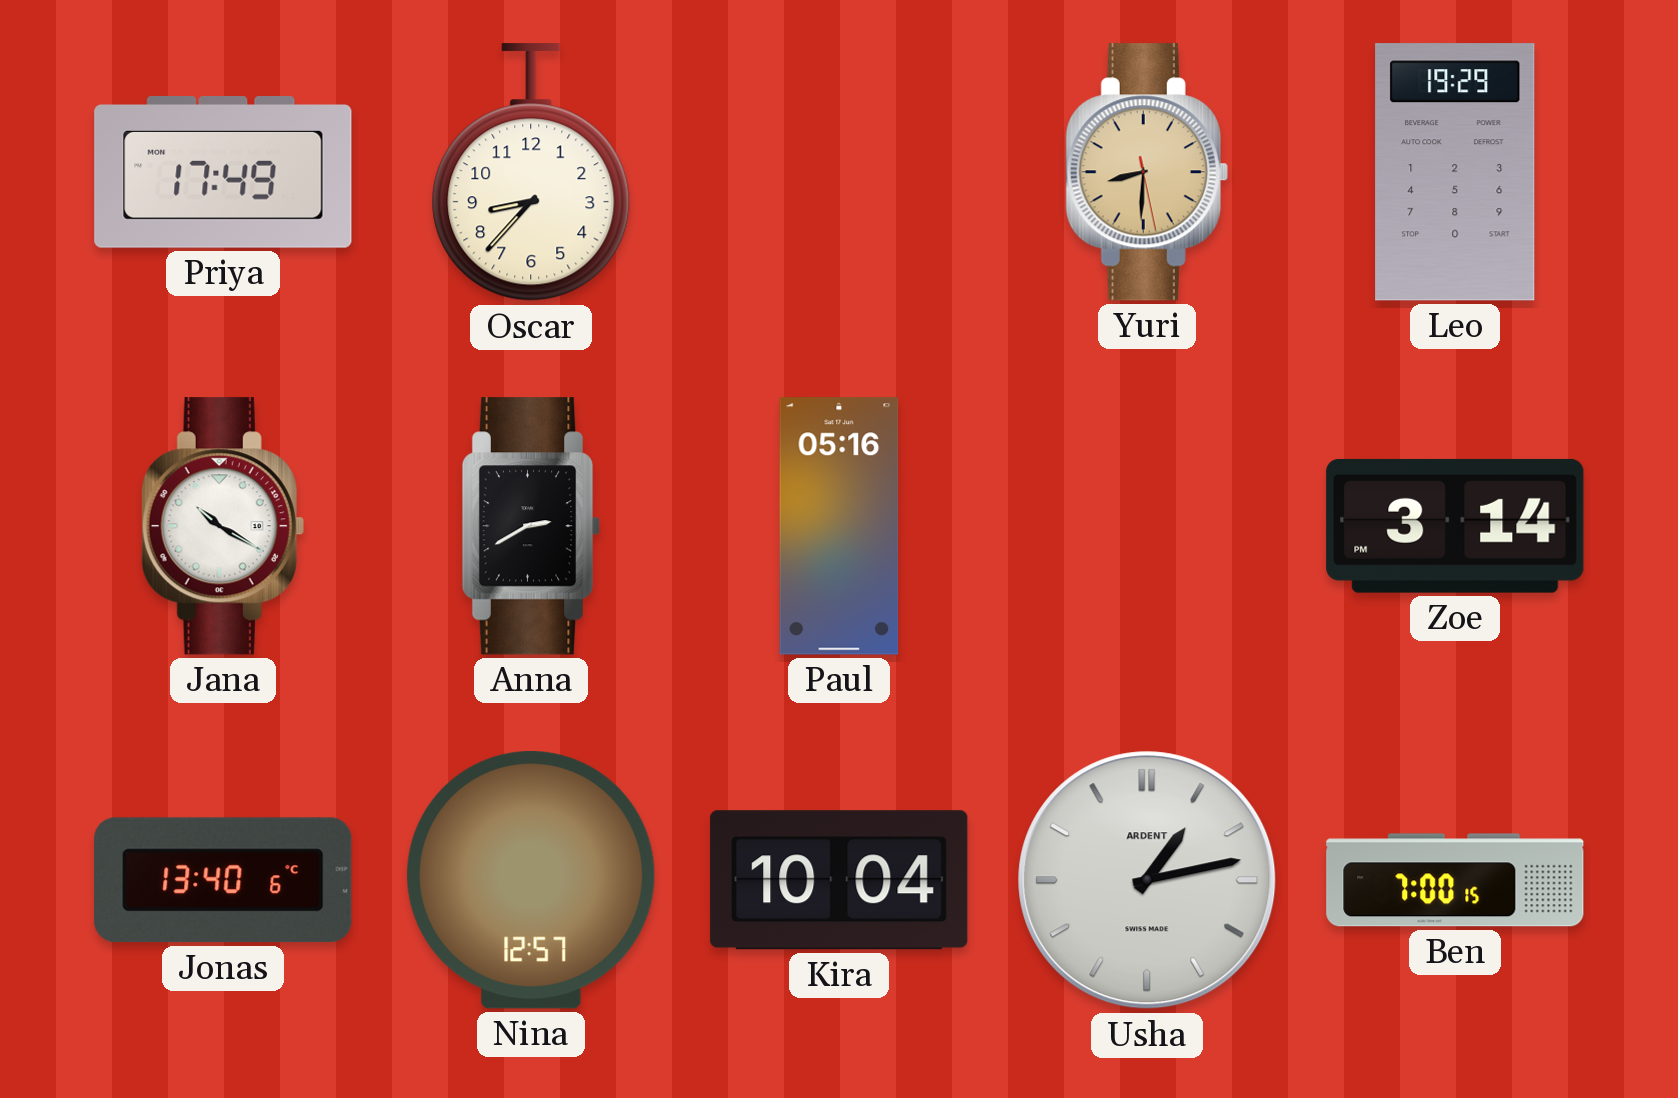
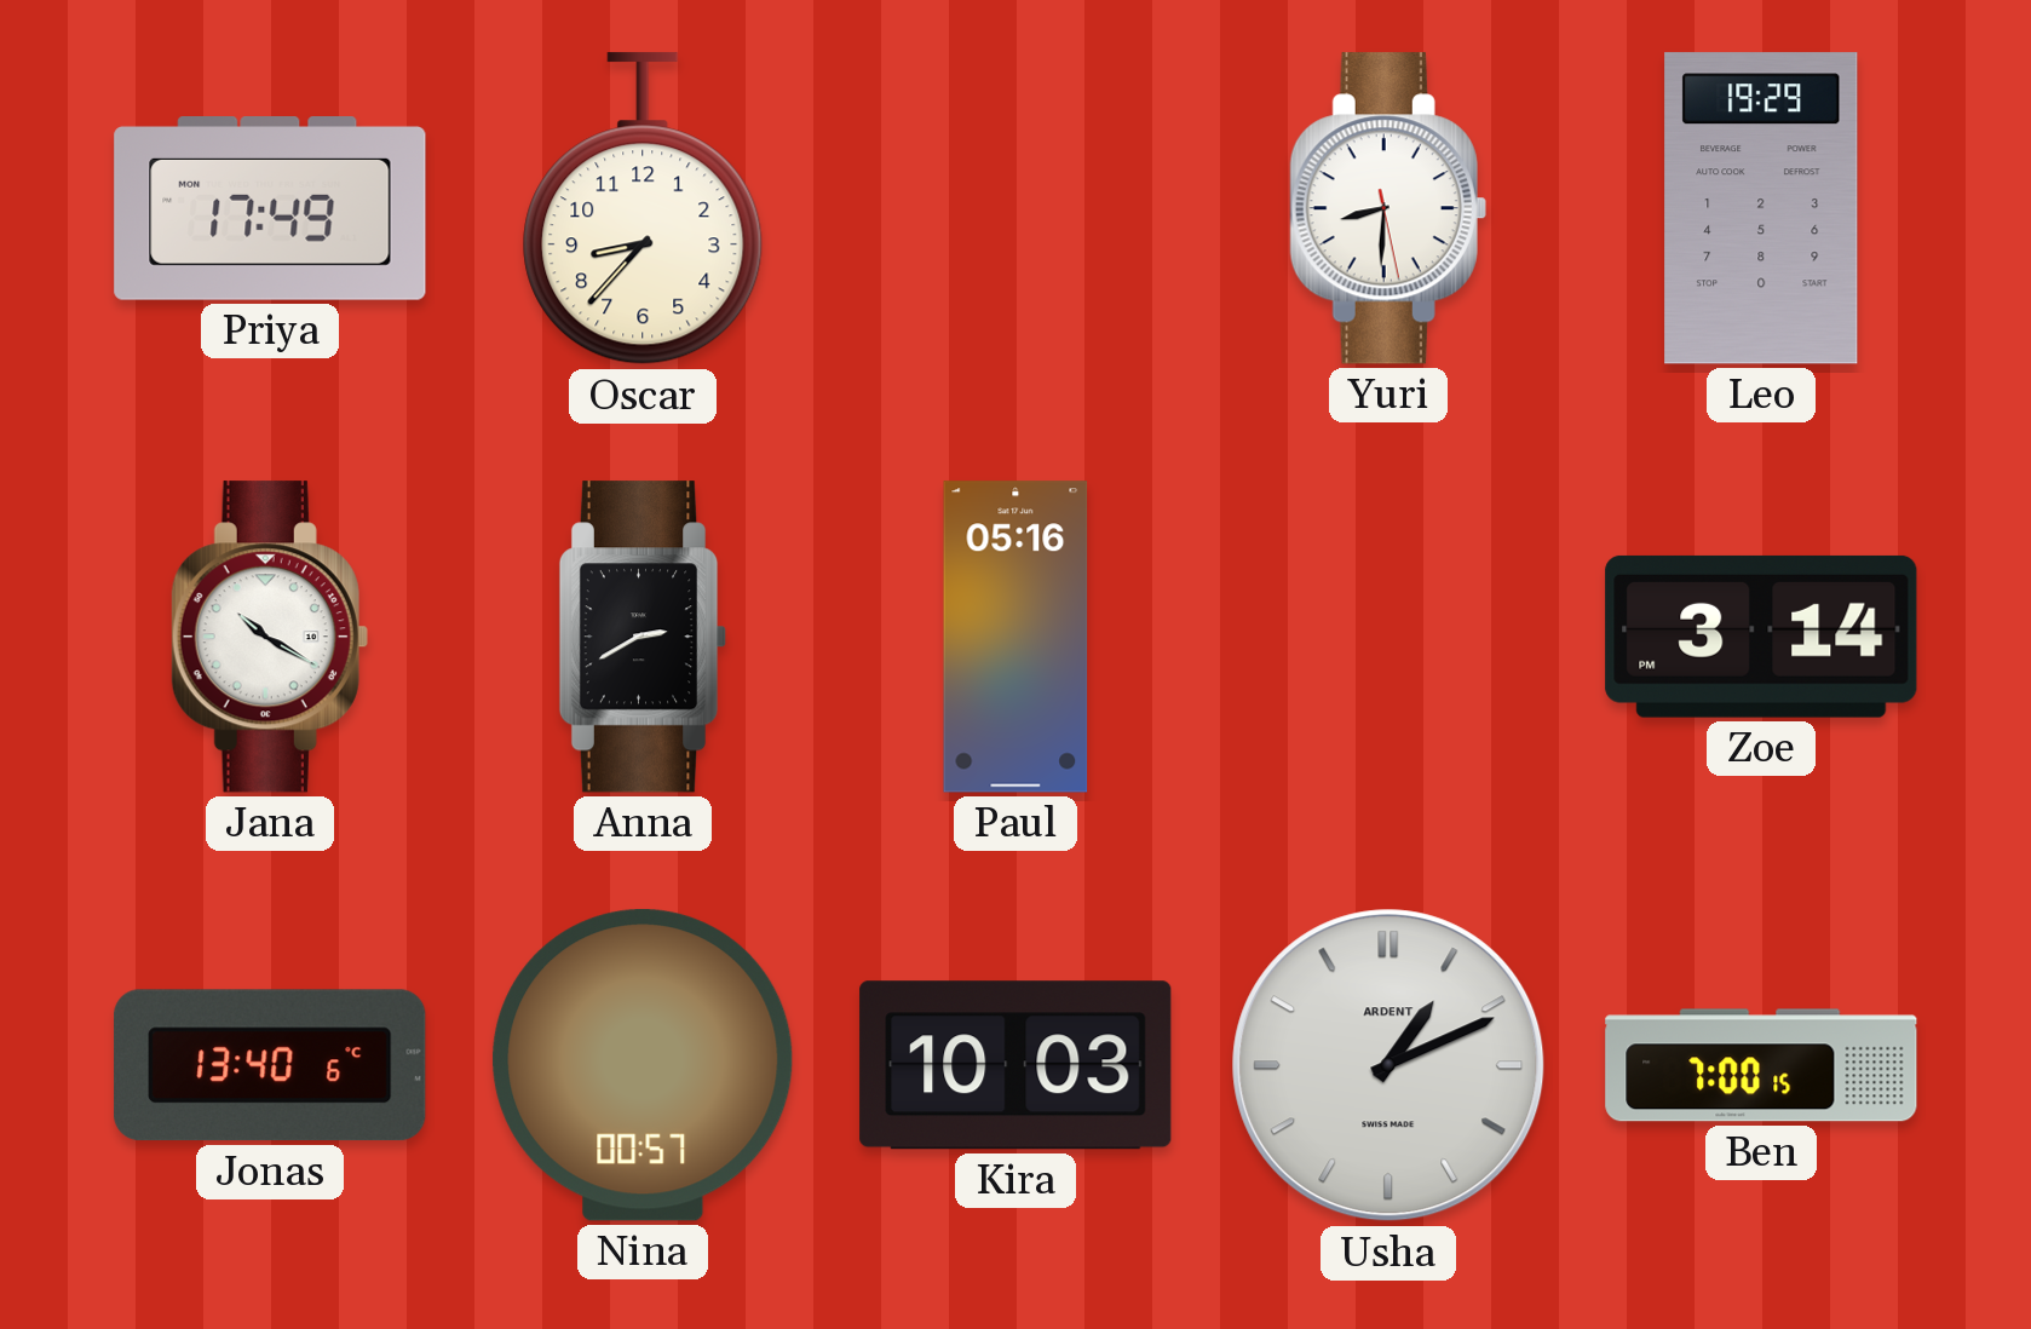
Yuri dial: champagne -> white (1388, 208)
Nina: 12:57 -> 00:57 (643, 1065)
Kira: 10:04 -> 10:03 (1015, 1065)
Usha: 1:13 -> 1:11 (1388, 1065)
